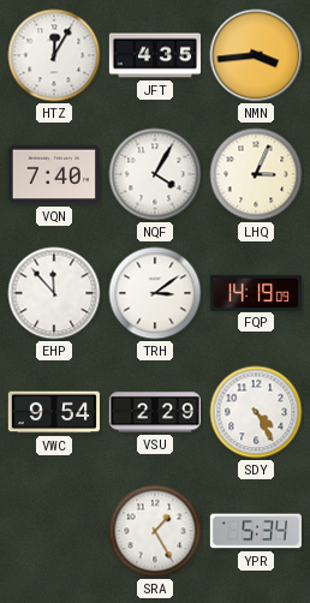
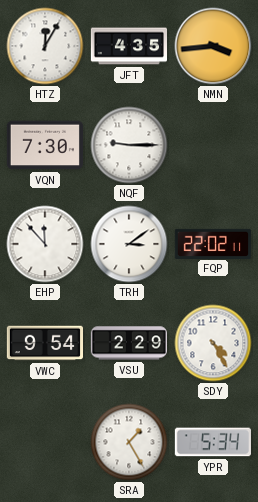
VQN: 7:40 -> 7:30 (45, 145)
NQF: 4:05 -> 9:15 (129, 145)
LHQ: 3:04 -> none (256, 174)
FQP: 14:19 -> 22:02 (212, 243)
